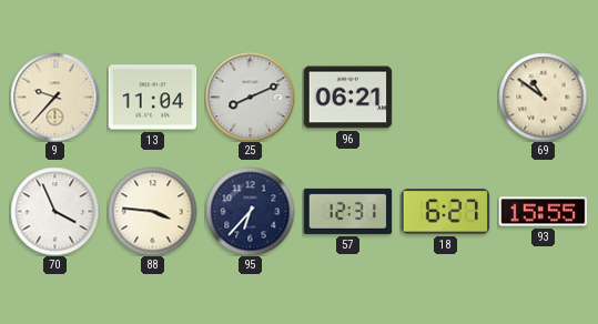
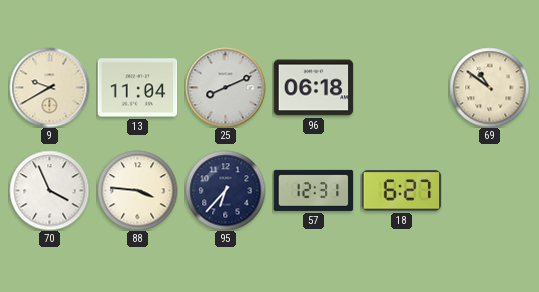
9: 9:37 -> 9:40 (49, 87)
96: 06:21 -> 06:18 (313, 88)
93: 15:55 -> none (543, 212)
